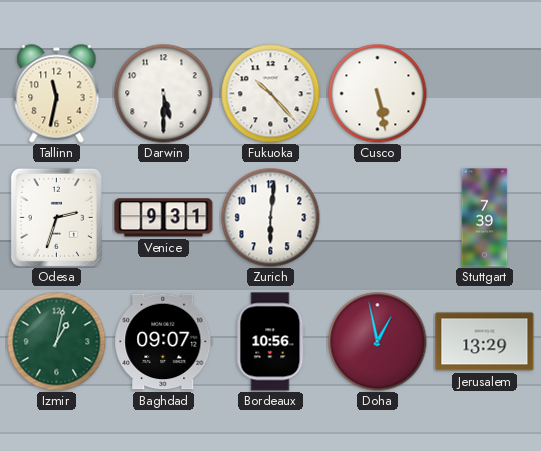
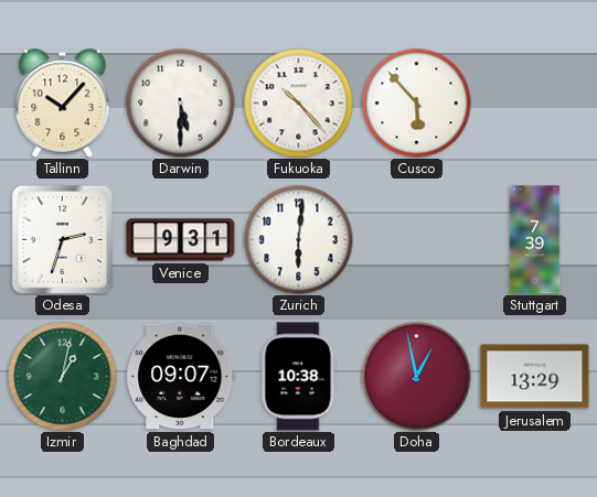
Tallinn: 11:32 -> 10:07 (63, 104)
Cusco: 5:28 -> 5:53 (417, 104)
Bordeaux: 10:56 -> 10:38 (299, 377)
